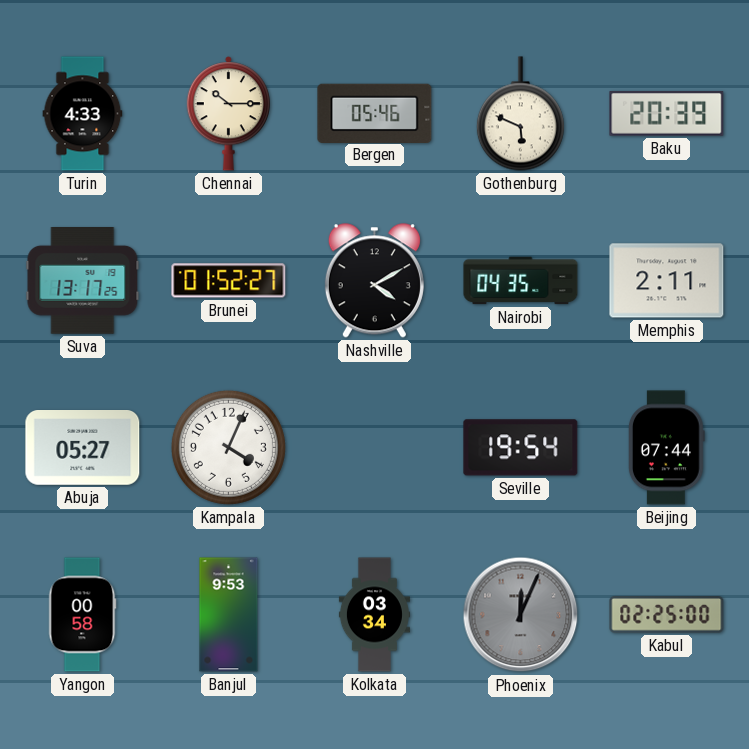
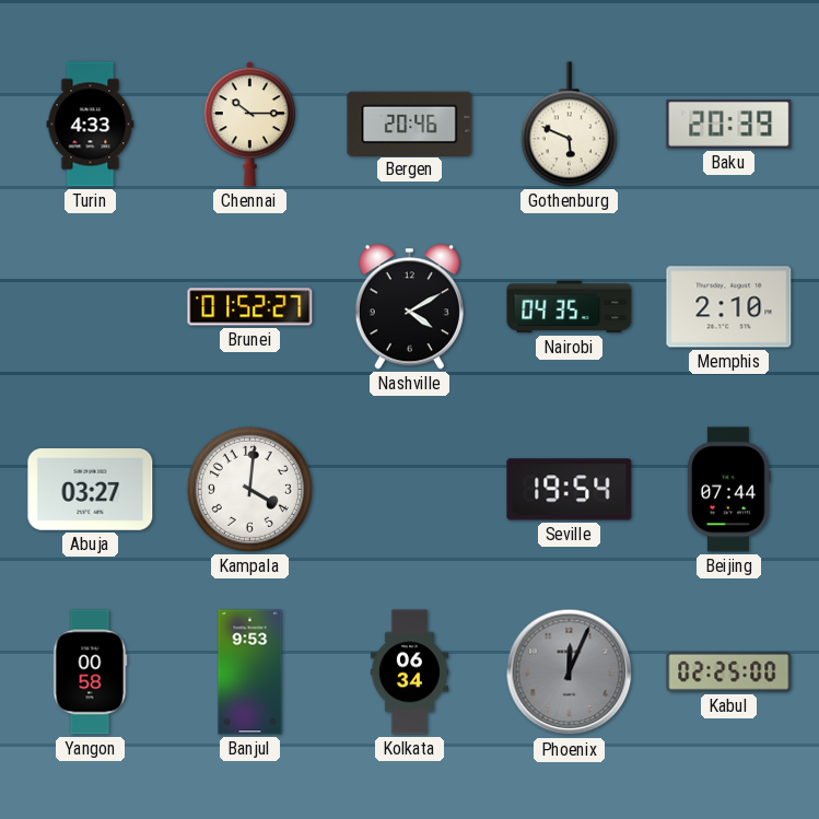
Bergen: 05:46 -> 20:46 (410, 124)
Suva: 13:17 -> none (83, 281)
Memphis: 2:11 -> 2:10 (729, 307)
Abuja: 05:27 -> 03:27 (91, 490)
Kampala: 4:04 -> 4:01 (249, 489)
Kolkata: 03:34 -> 06:34 (409, 672)
